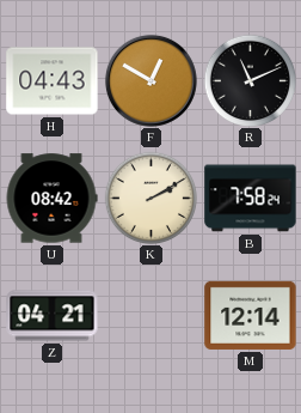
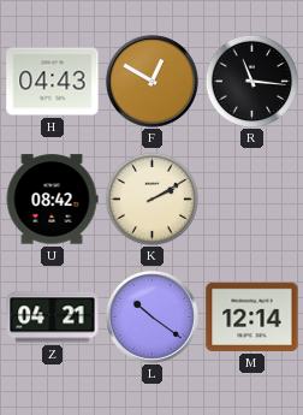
R: 11:11 -> 11:16 (251, 81)
B: 7:58 -> none (251, 199)
L: none -> 10:21 (151, 316)
